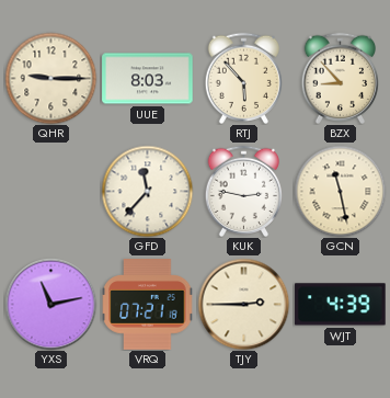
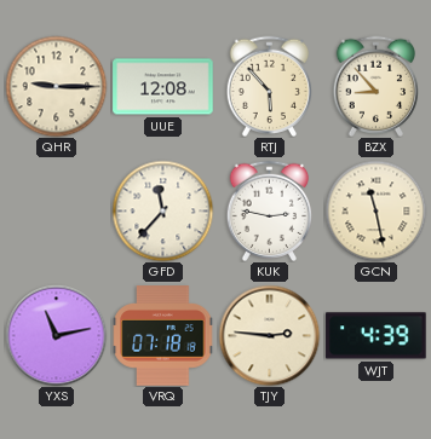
UUE: 8:03 -> 12:08 (163, 87)
VRQ: 07:21 -> 07:18 (163, 336)
TJY: 2:45 -> 2:46 (269, 335)
